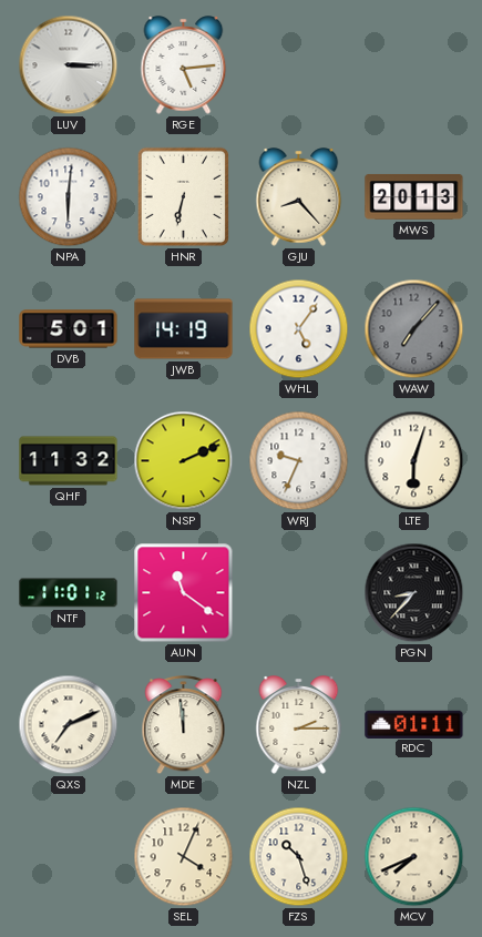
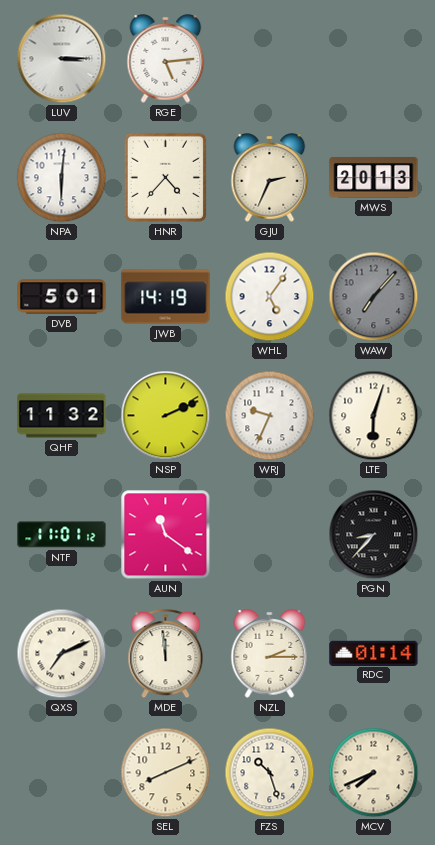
HNR: 6:32 -> 4:37 (165, 177)
GJU: 8:23 -> 2:34 (270, 178)
RDC: 01:11 -> 01:14 (374, 653)
SEL: 4:04 -> 8:11 (166, 773)
